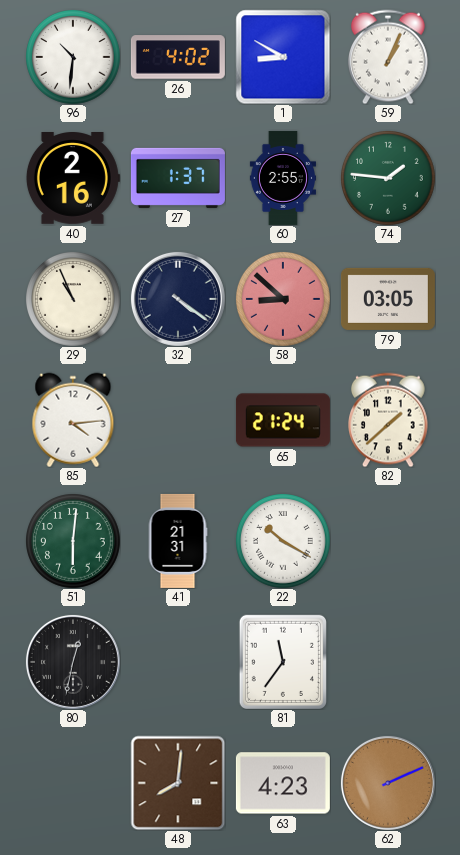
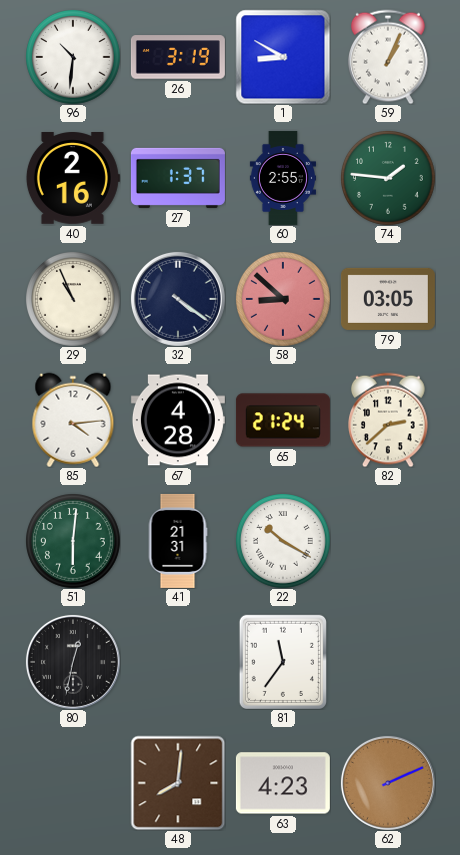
26: 4:02 -> 3:19 (178, 57)
67: none -> 4:28 (178, 420)
82: 1:38 -> 2:38 (389, 420)
